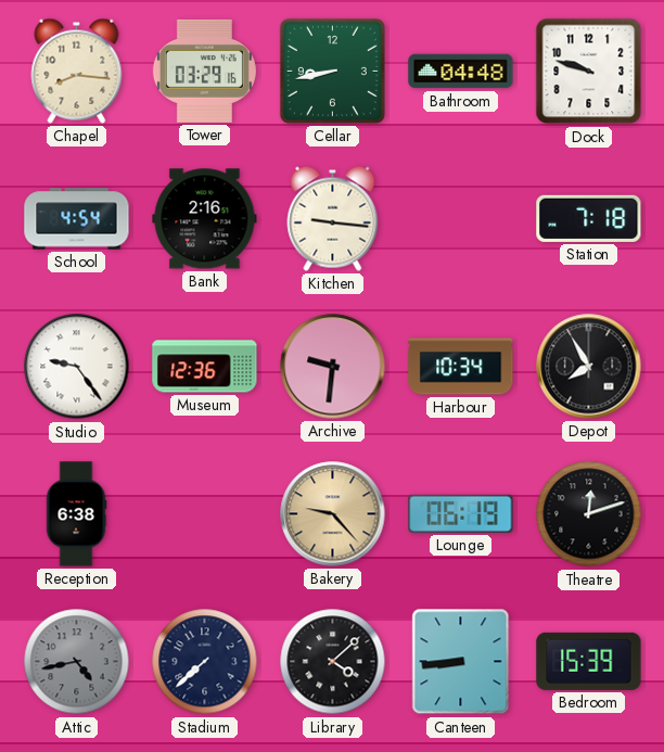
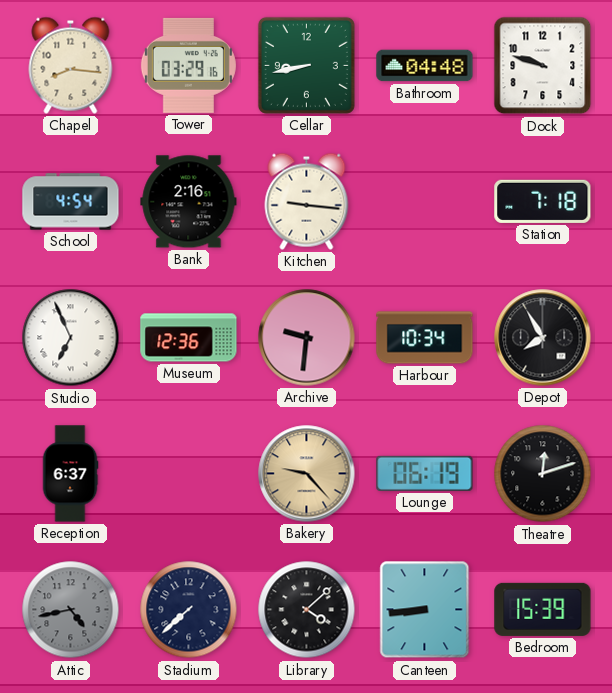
Studio: 9:24 -> 6:56 (71, 338)
Reception: 6:38 -> 6:37 (70, 474)
